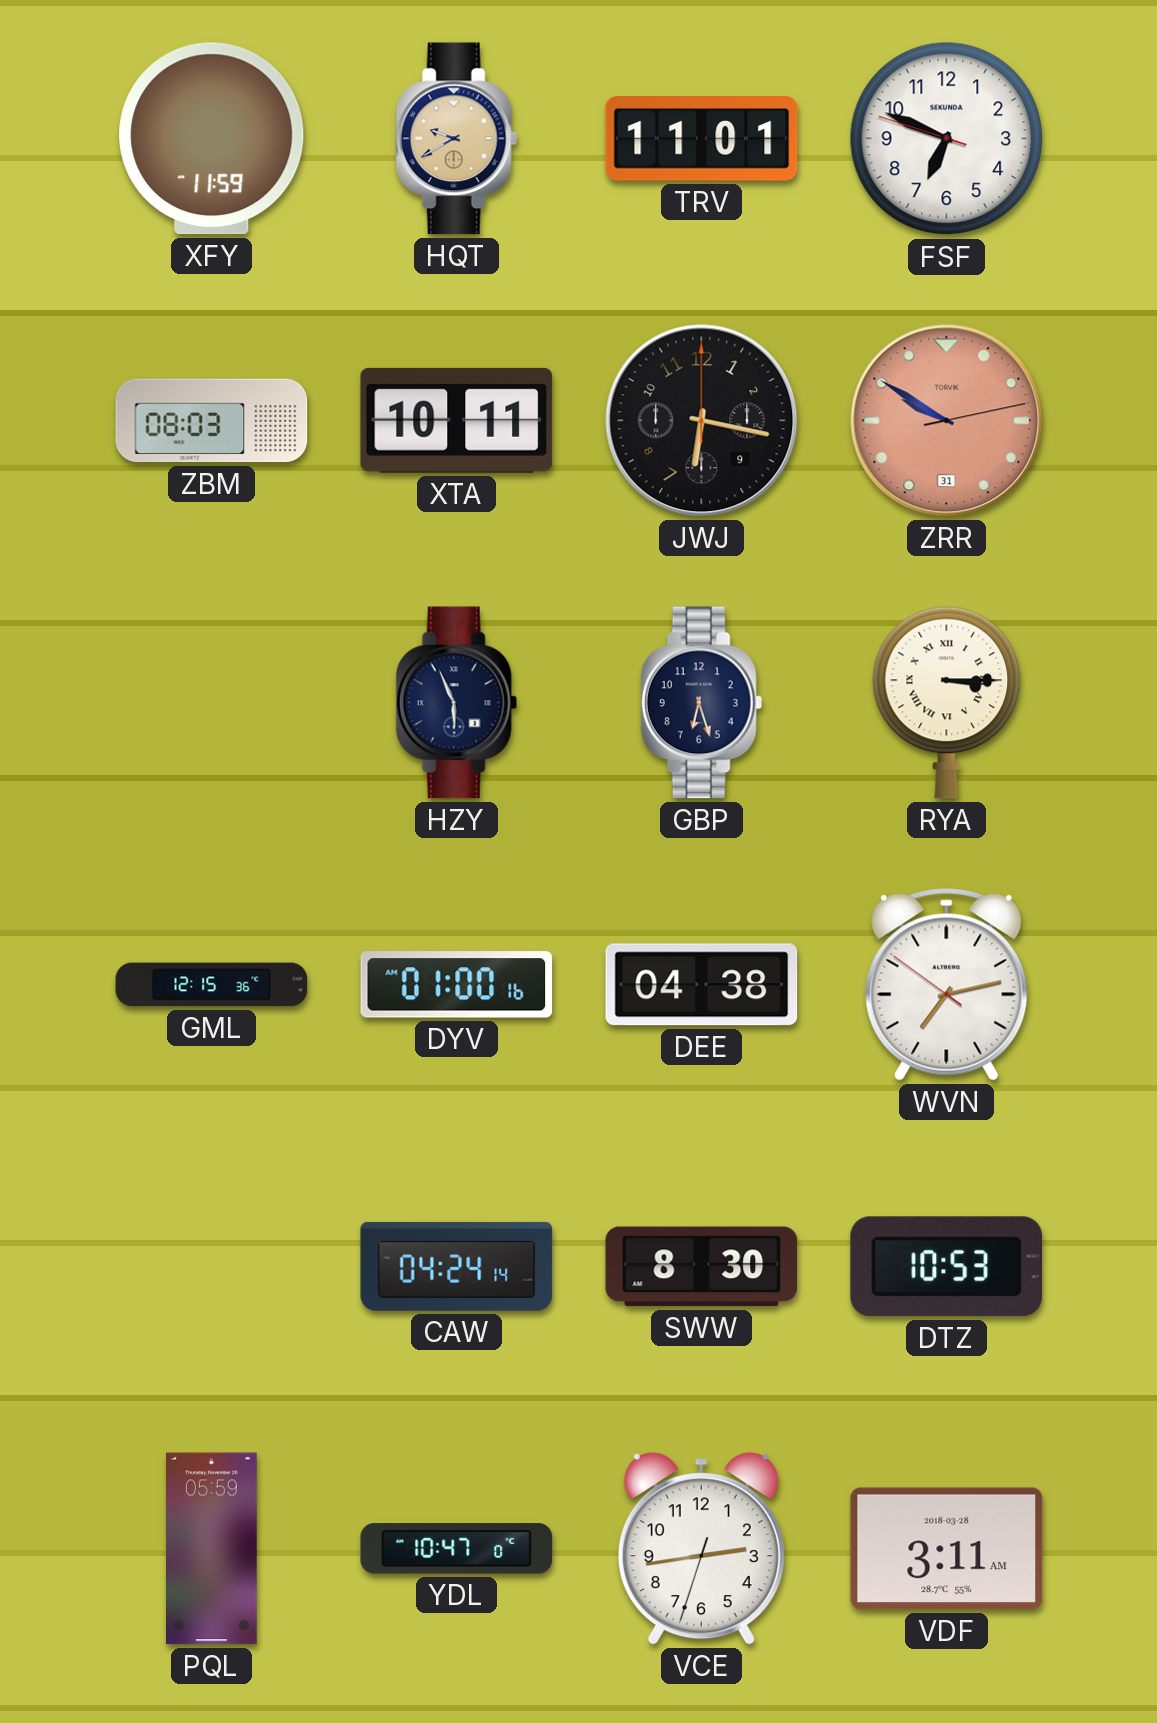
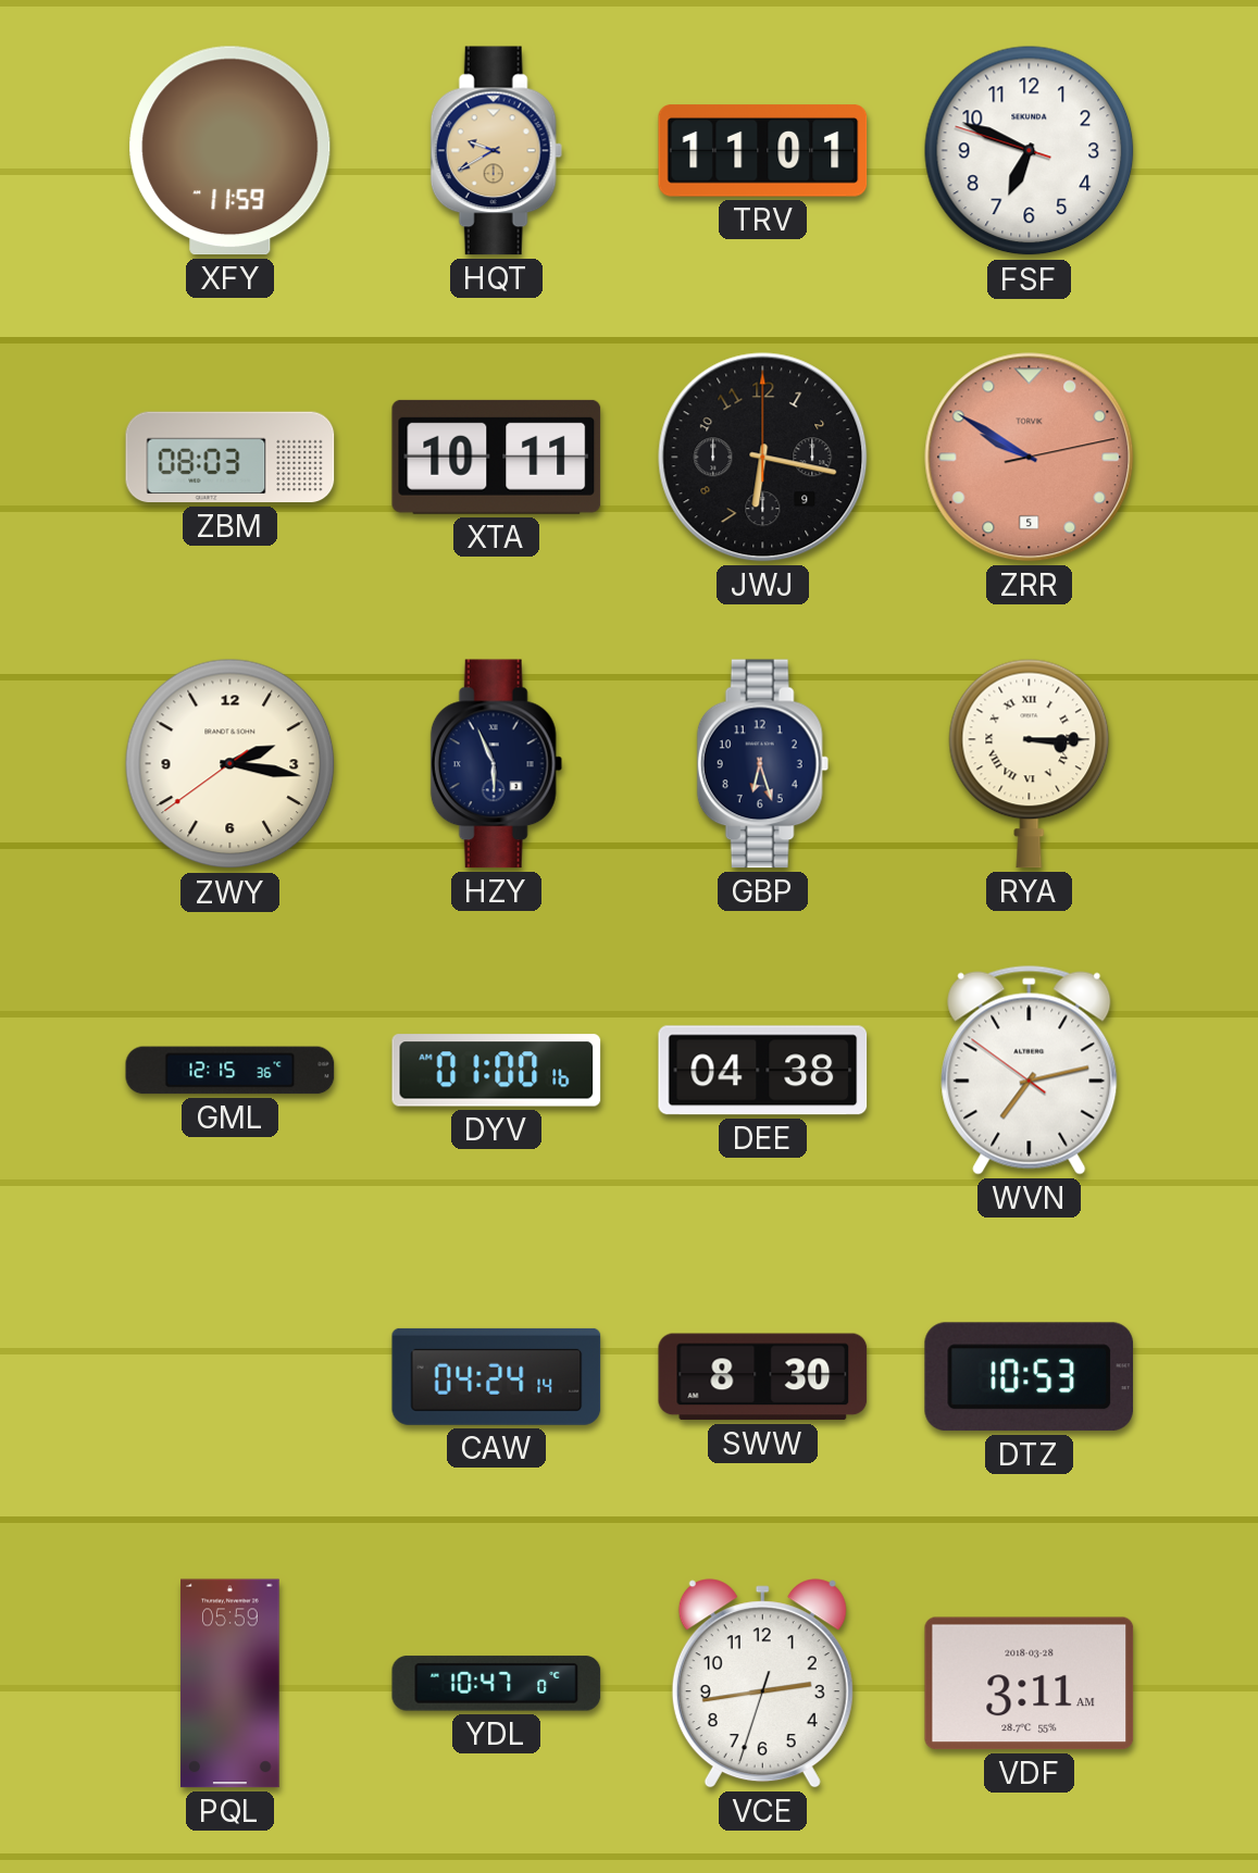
ZRR date: 31 -> 5 (1030, 458)
ZWY: none -> 2:16 (231, 764)
